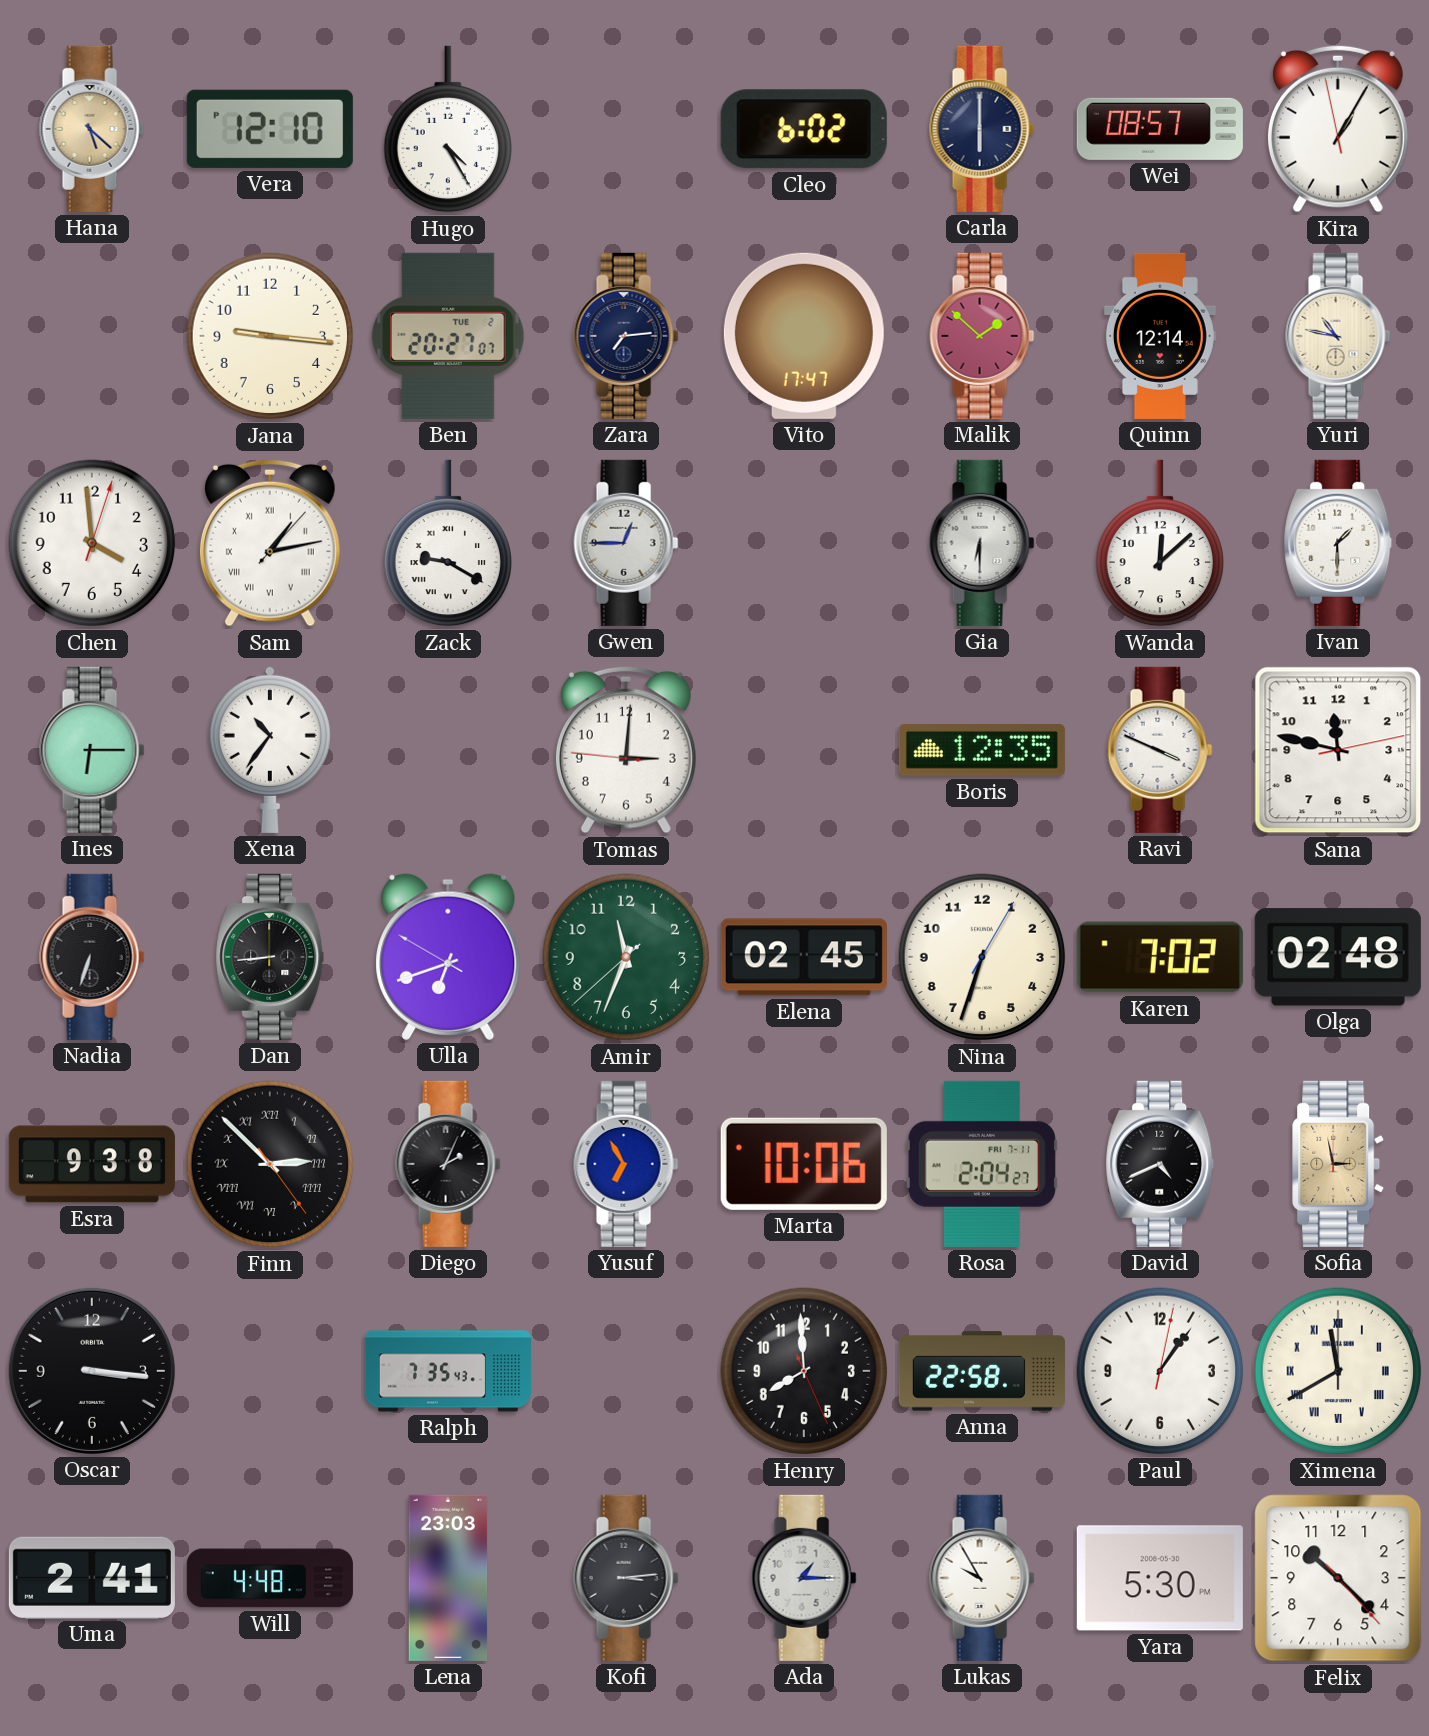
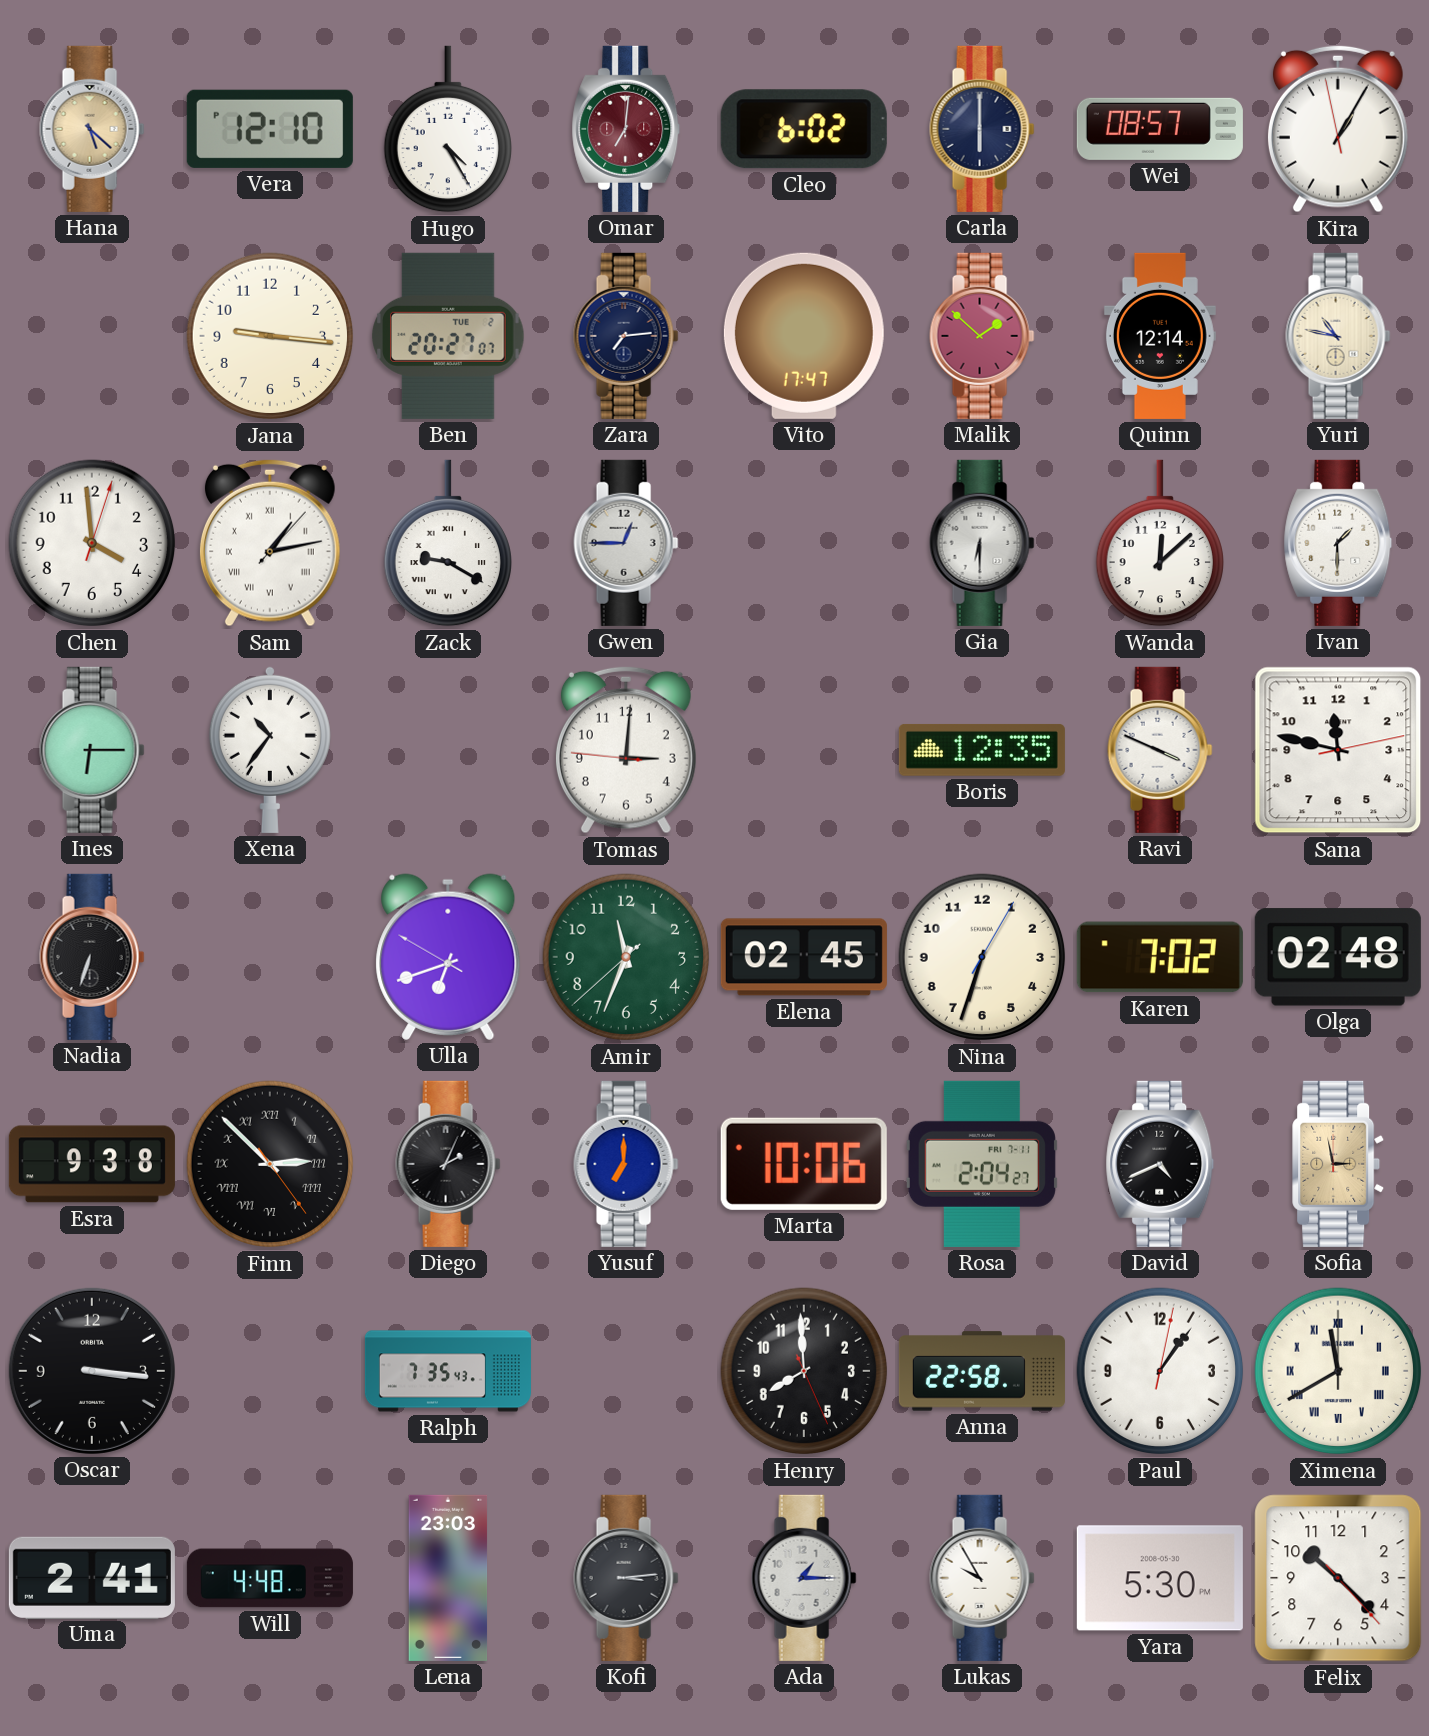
Omar: none -> 7:01 (626, 129)
Dan: 8:44 -> none (270, 957)
Yusuf: 6:55 -> 7:00 (626, 1164)
